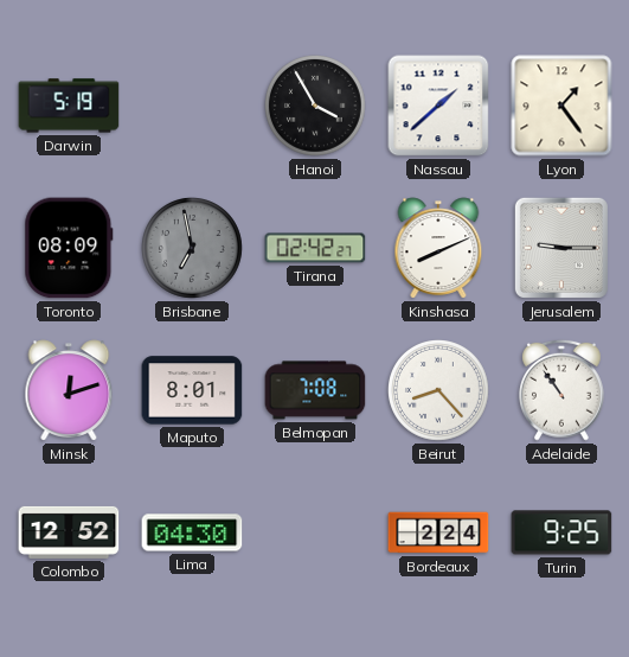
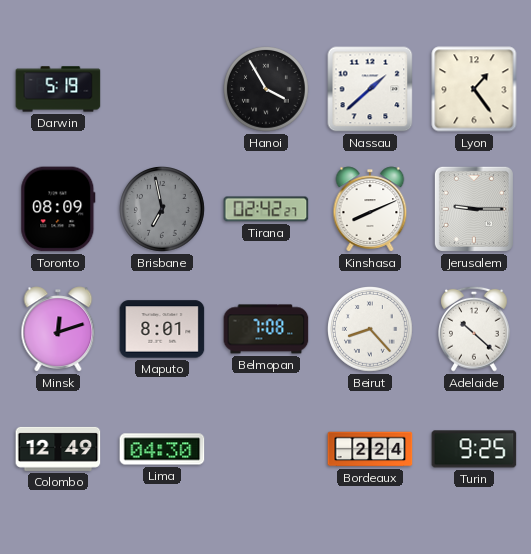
Adelaide: 10:54 -> 10:22 (475, 329)
Colombo: 12:52 -> 12:49 (58, 449)
